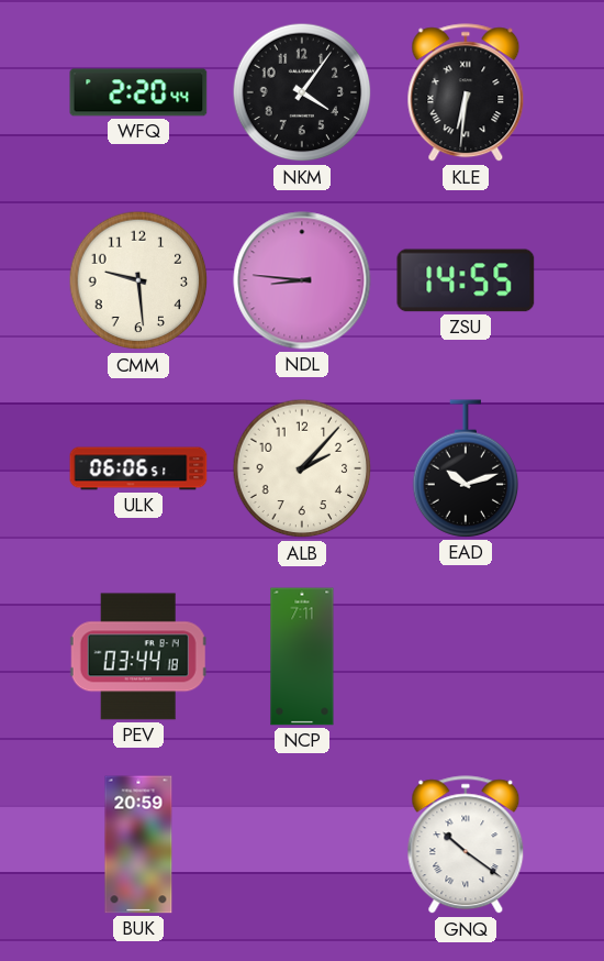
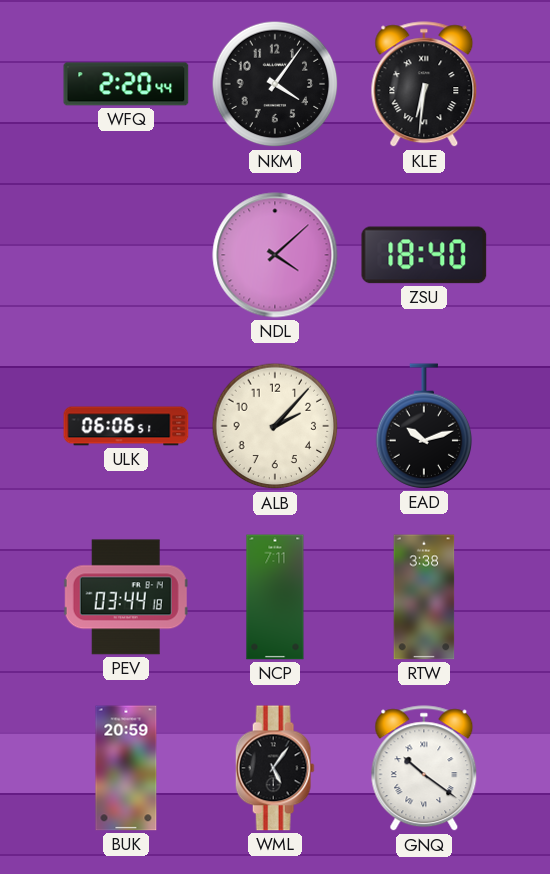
CMM: 9:29 -> none (138, 280)
NDL: 8:46 -> 4:08 (275, 255)
ZSU: 14:55 -> 18:40 (424, 255)
RTW: none -> 3:38 (424, 597)
WML: none -> 5:06 (275, 768)
